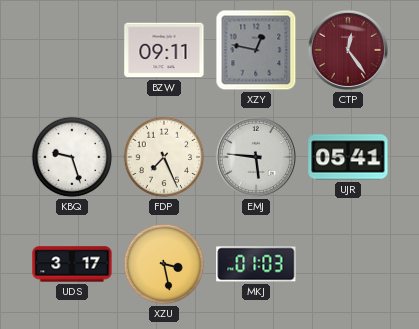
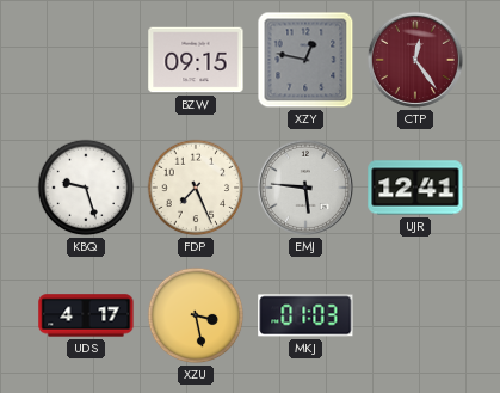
BZW: 09:11 -> 09:15 (196, 60)
UJR: 05:41 -> 12:41 (415, 188)
UDS: 3:17 -> 4:17 (86, 315)
